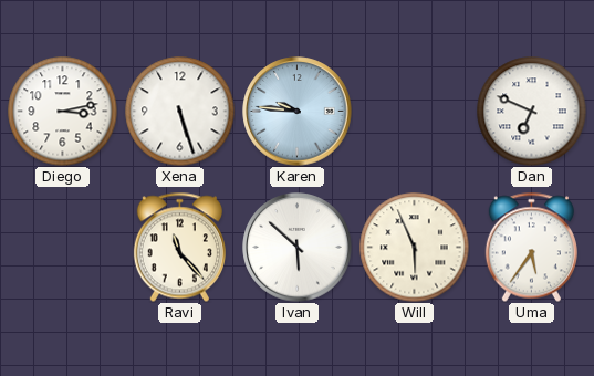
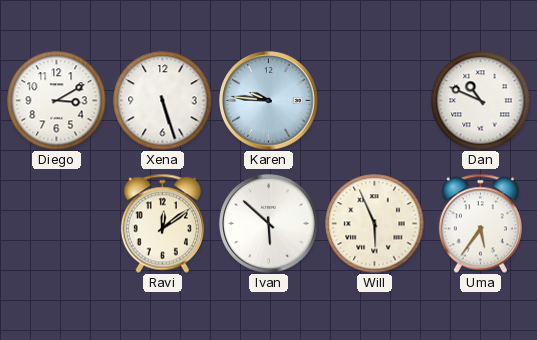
Diego: 3:13 -> 3:10 (57, 101)
Dan: 6:49 -> 10:49 (481, 101)
Ravi: 11:23 -> 12:09 (162, 223)
